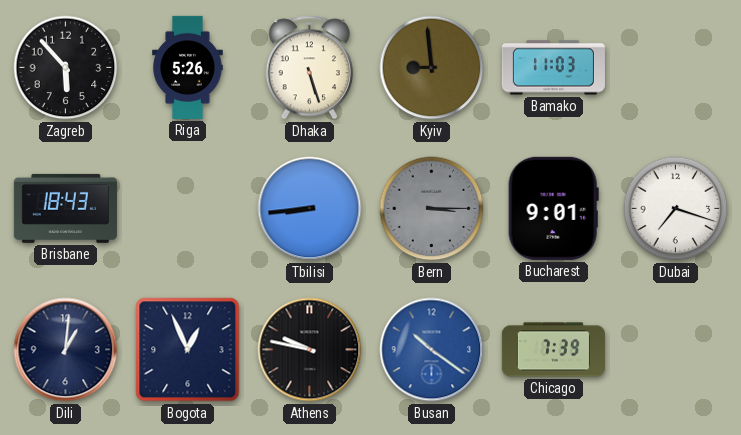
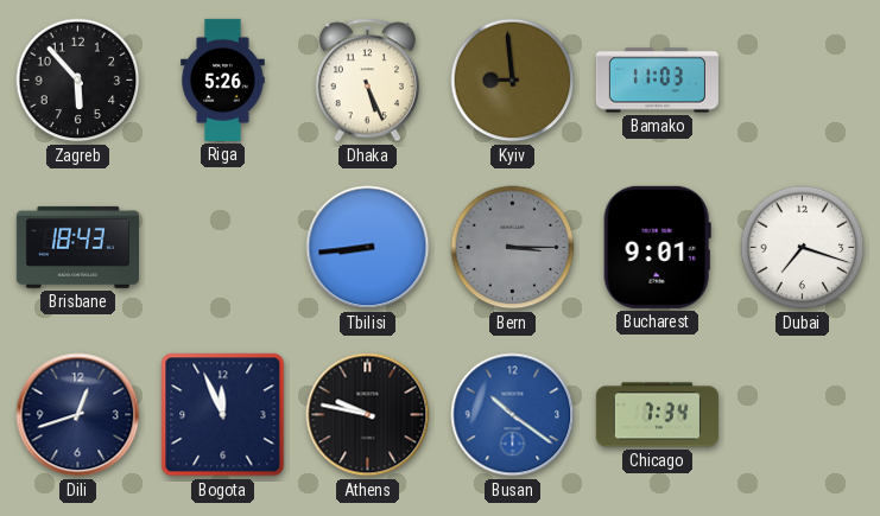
Dhaka: 5:27 -> 5:26 (367, 81)
Dili: 1:01 -> 12:42 (78, 415)
Bogota: 12:56 -> 11:56 (223, 415)
Chicago: 7:39 -> 7:34 (657, 415)
